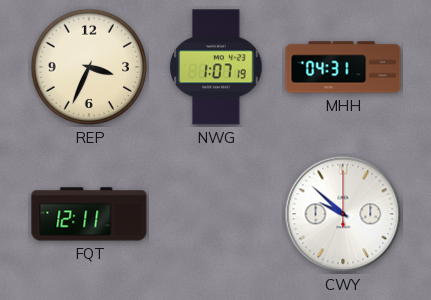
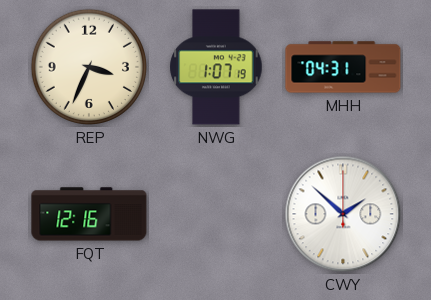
FQT: 12:11 -> 12:16 (89, 214)
CWY: 9:52 -> 1:52 (343, 214)
